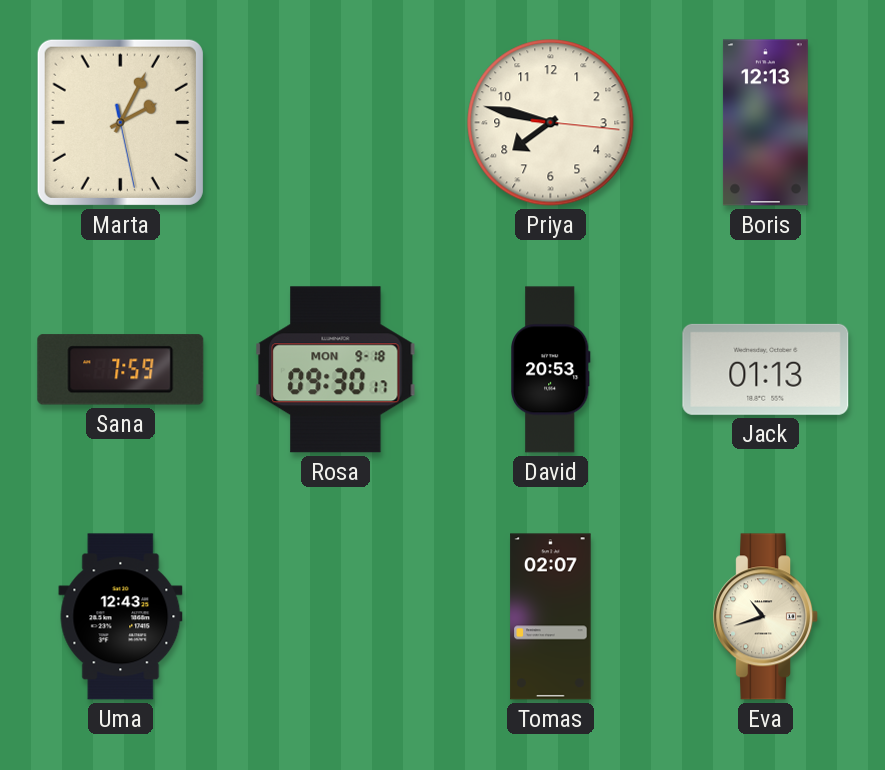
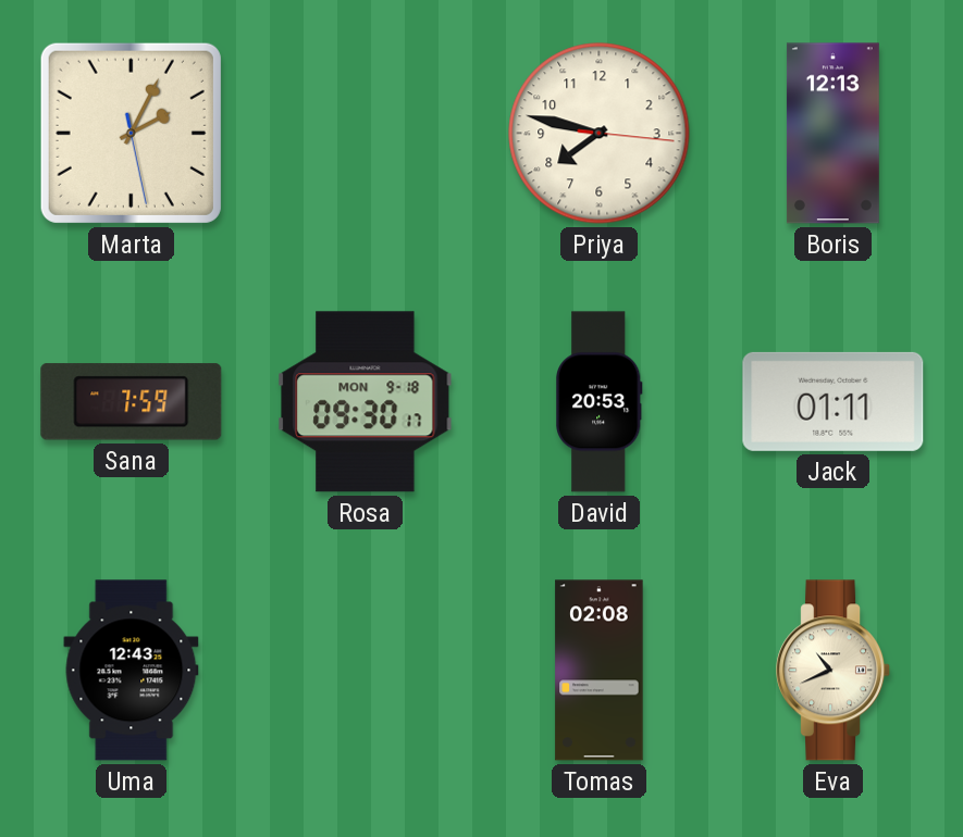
Jack: 01:13 -> 01:11 (834, 401)
Tomas: 02:07 -> 02:08 (600, 671)
Eva: 10:42 -> 10:41 (834, 671)
